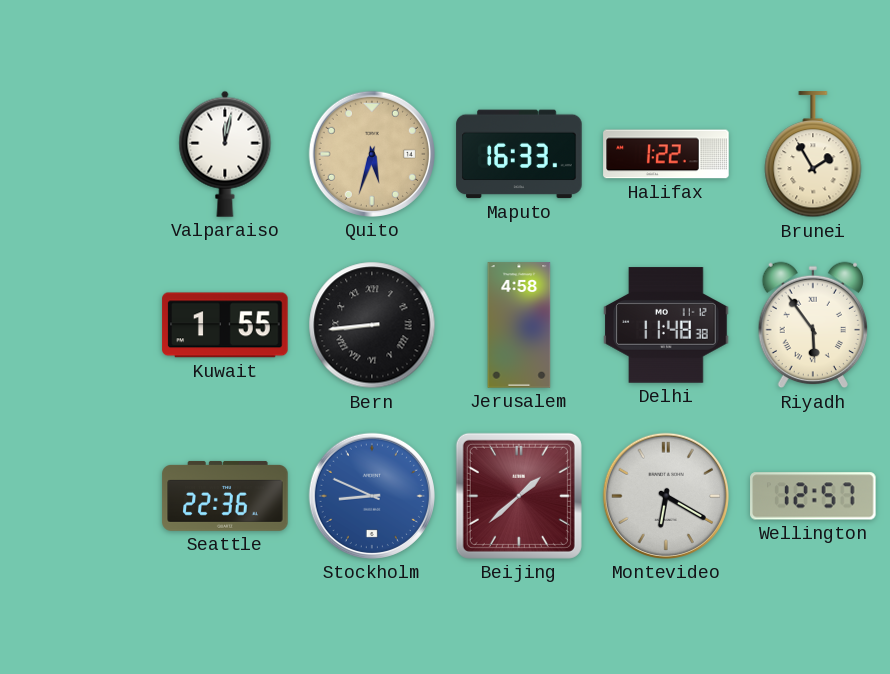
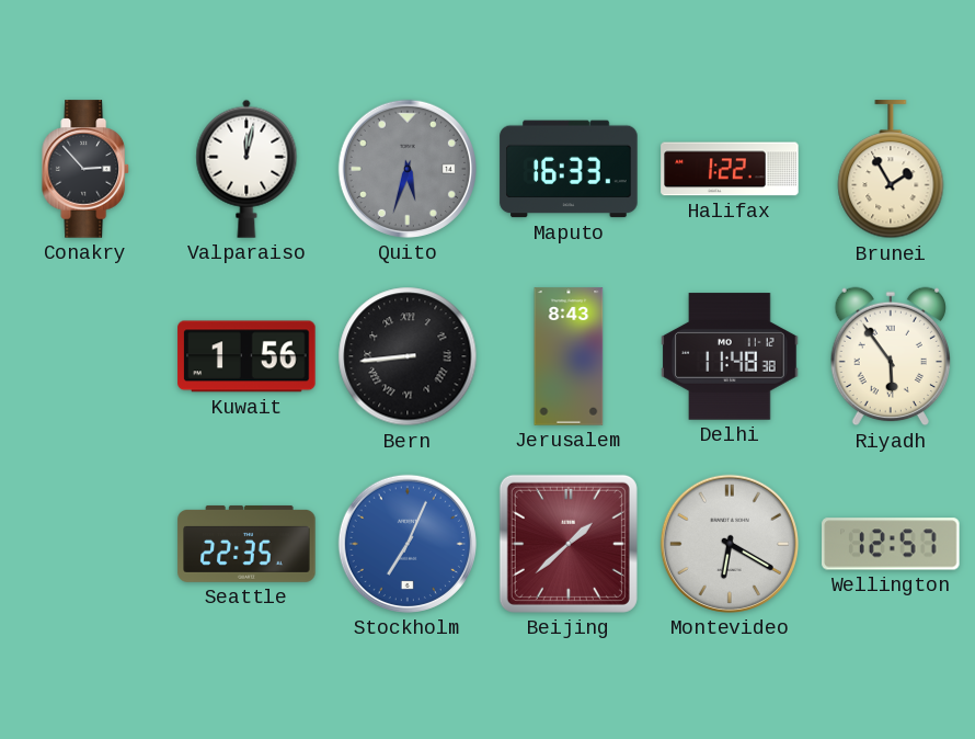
Conakry: none -> 2:53 (87, 169)
Quito dial: champagne -> grey (408, 169)
Kuwait: 1:55 -> 1:56 (246, 356)
Jerusalem: 4:58 -> 8:43 (569, 356)
Seattle: 22:36 -> 22:35 (246, 544)
Stockholm: 8:49 -> 7:04 (408, 544)
